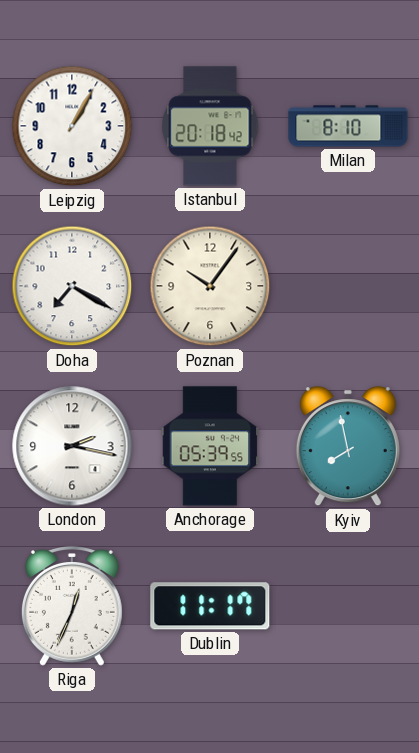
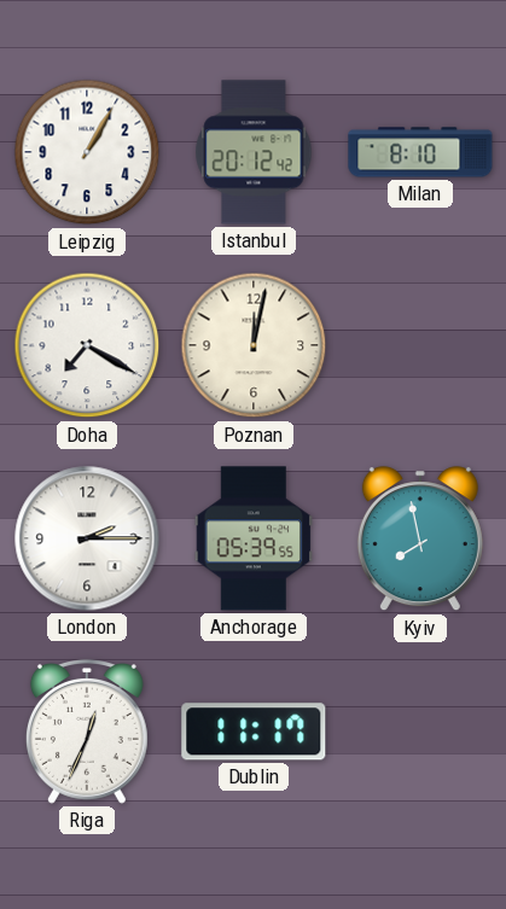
Istanbul: 20:18 -> 20:12 (254, 152)
Poznan: 10:06 -> 12:02 (254, 345)
London: 2:17 -> 2:15 (87, 538)
